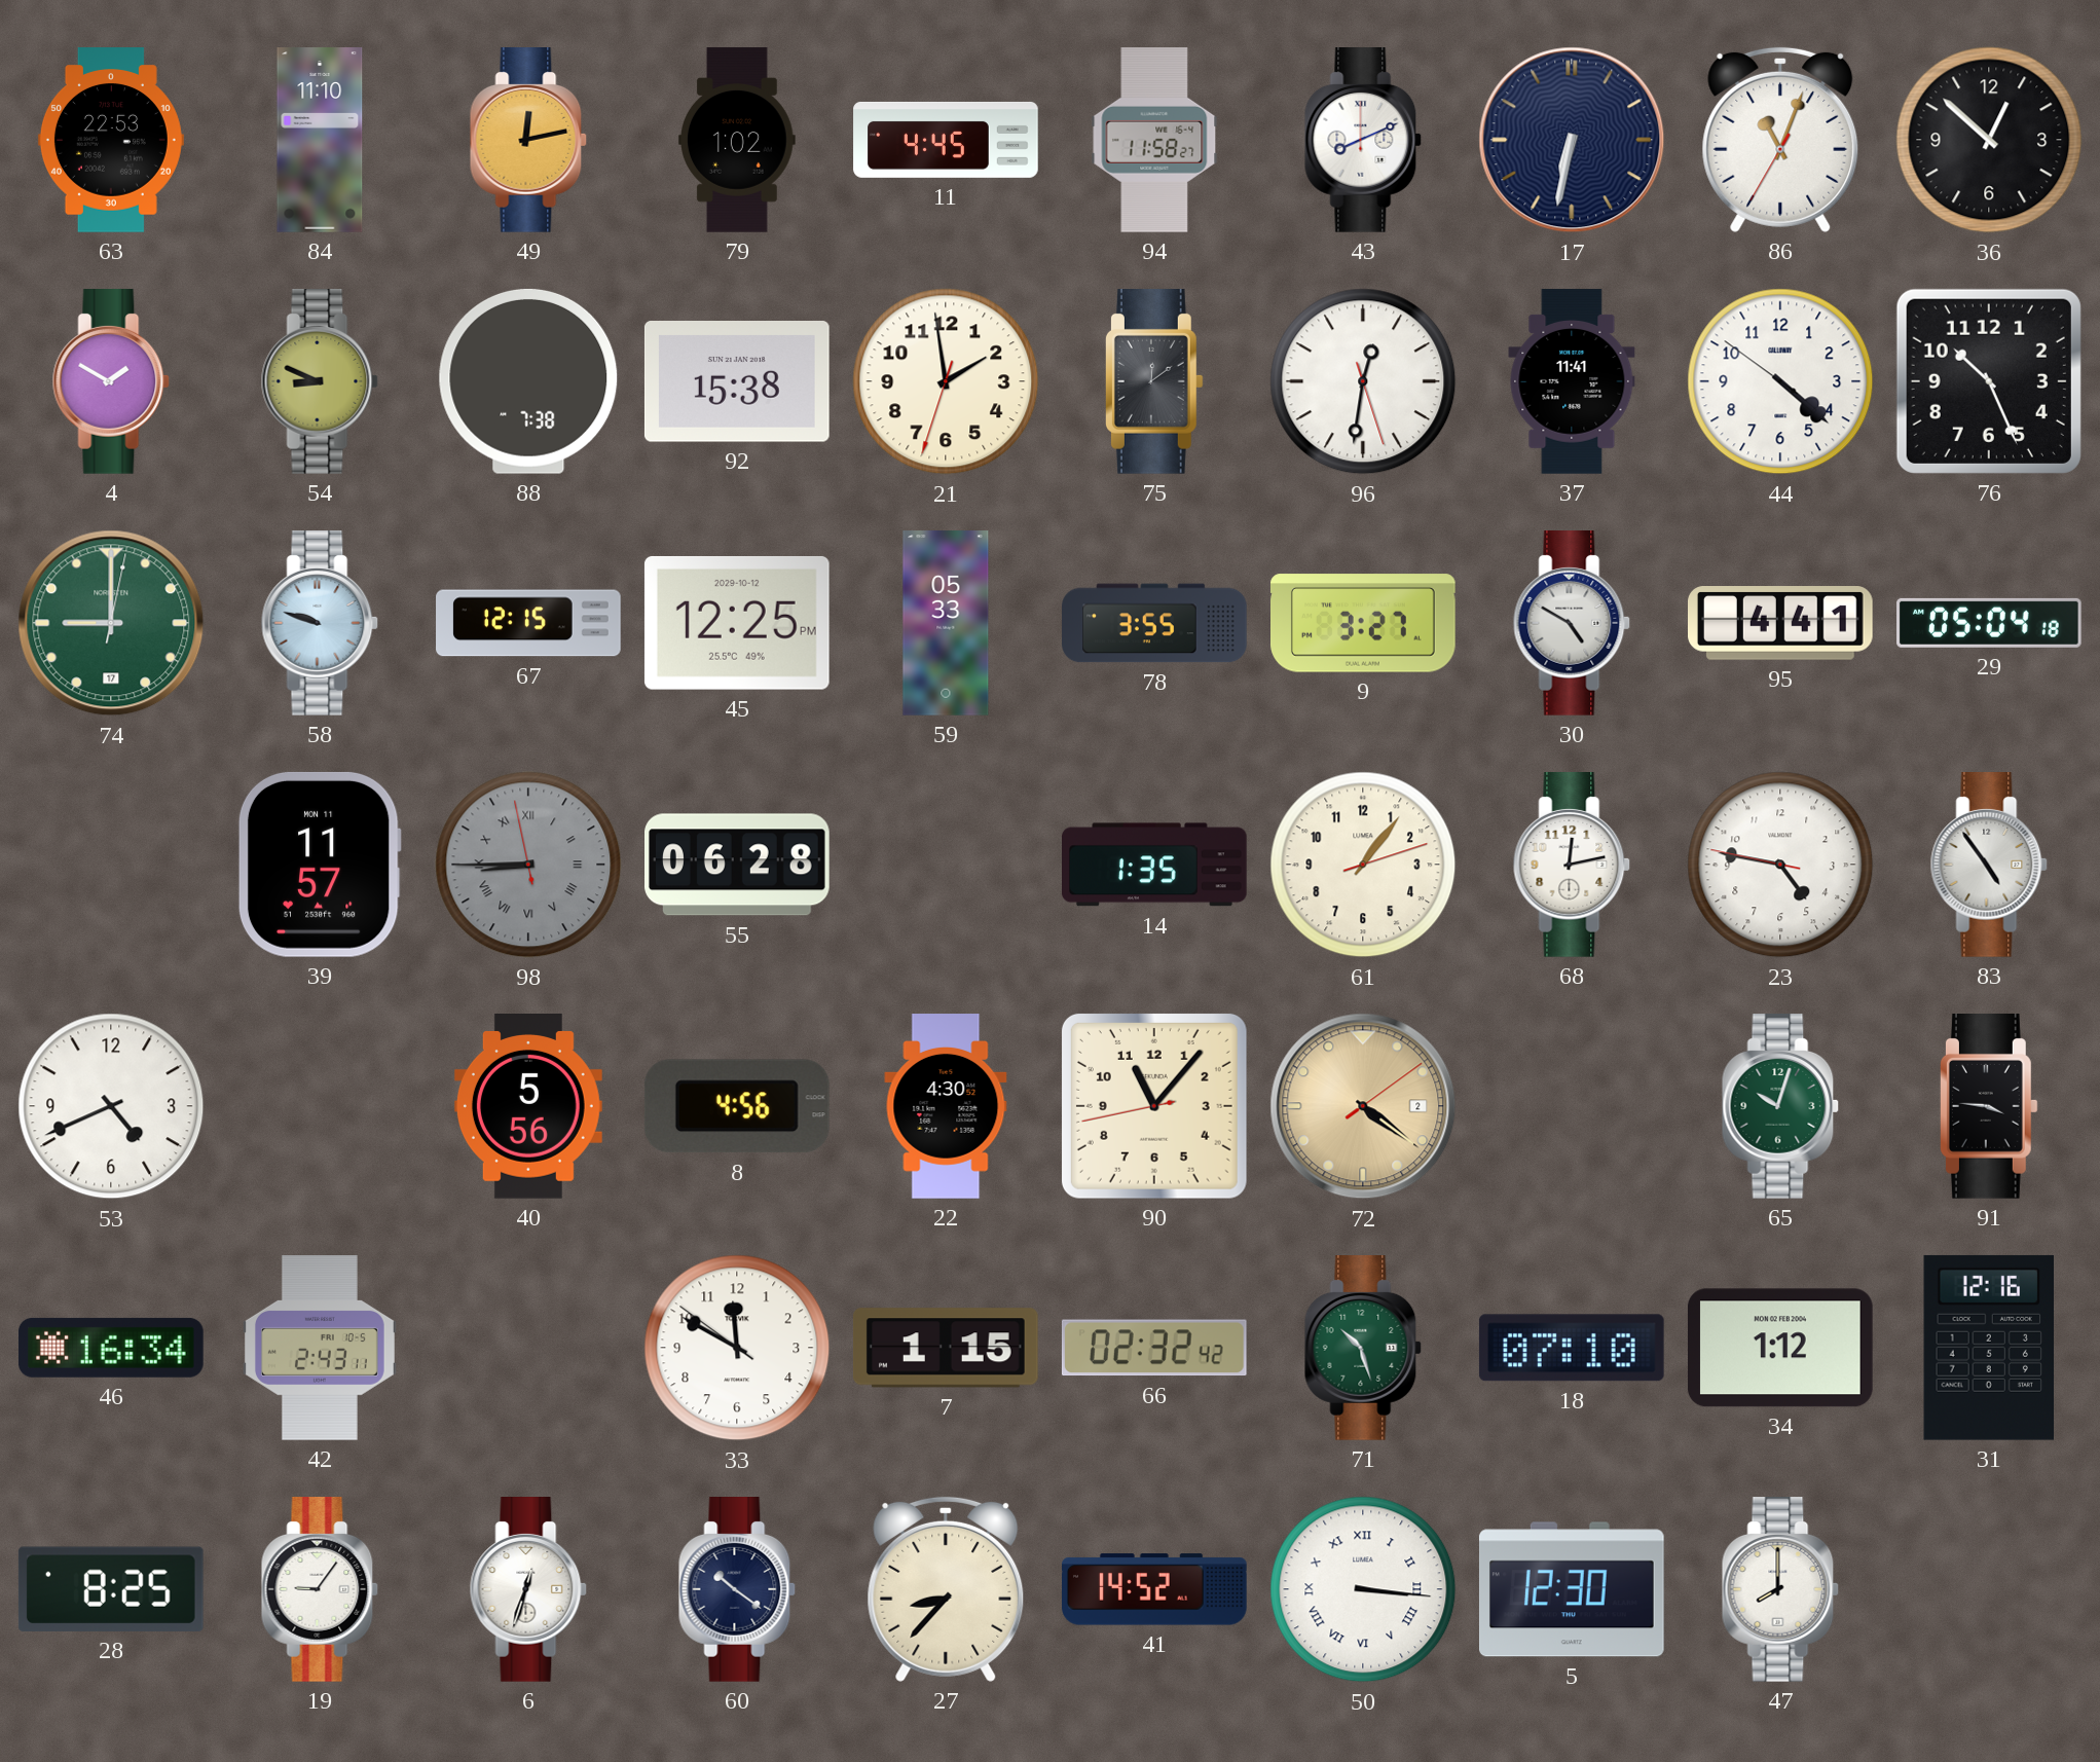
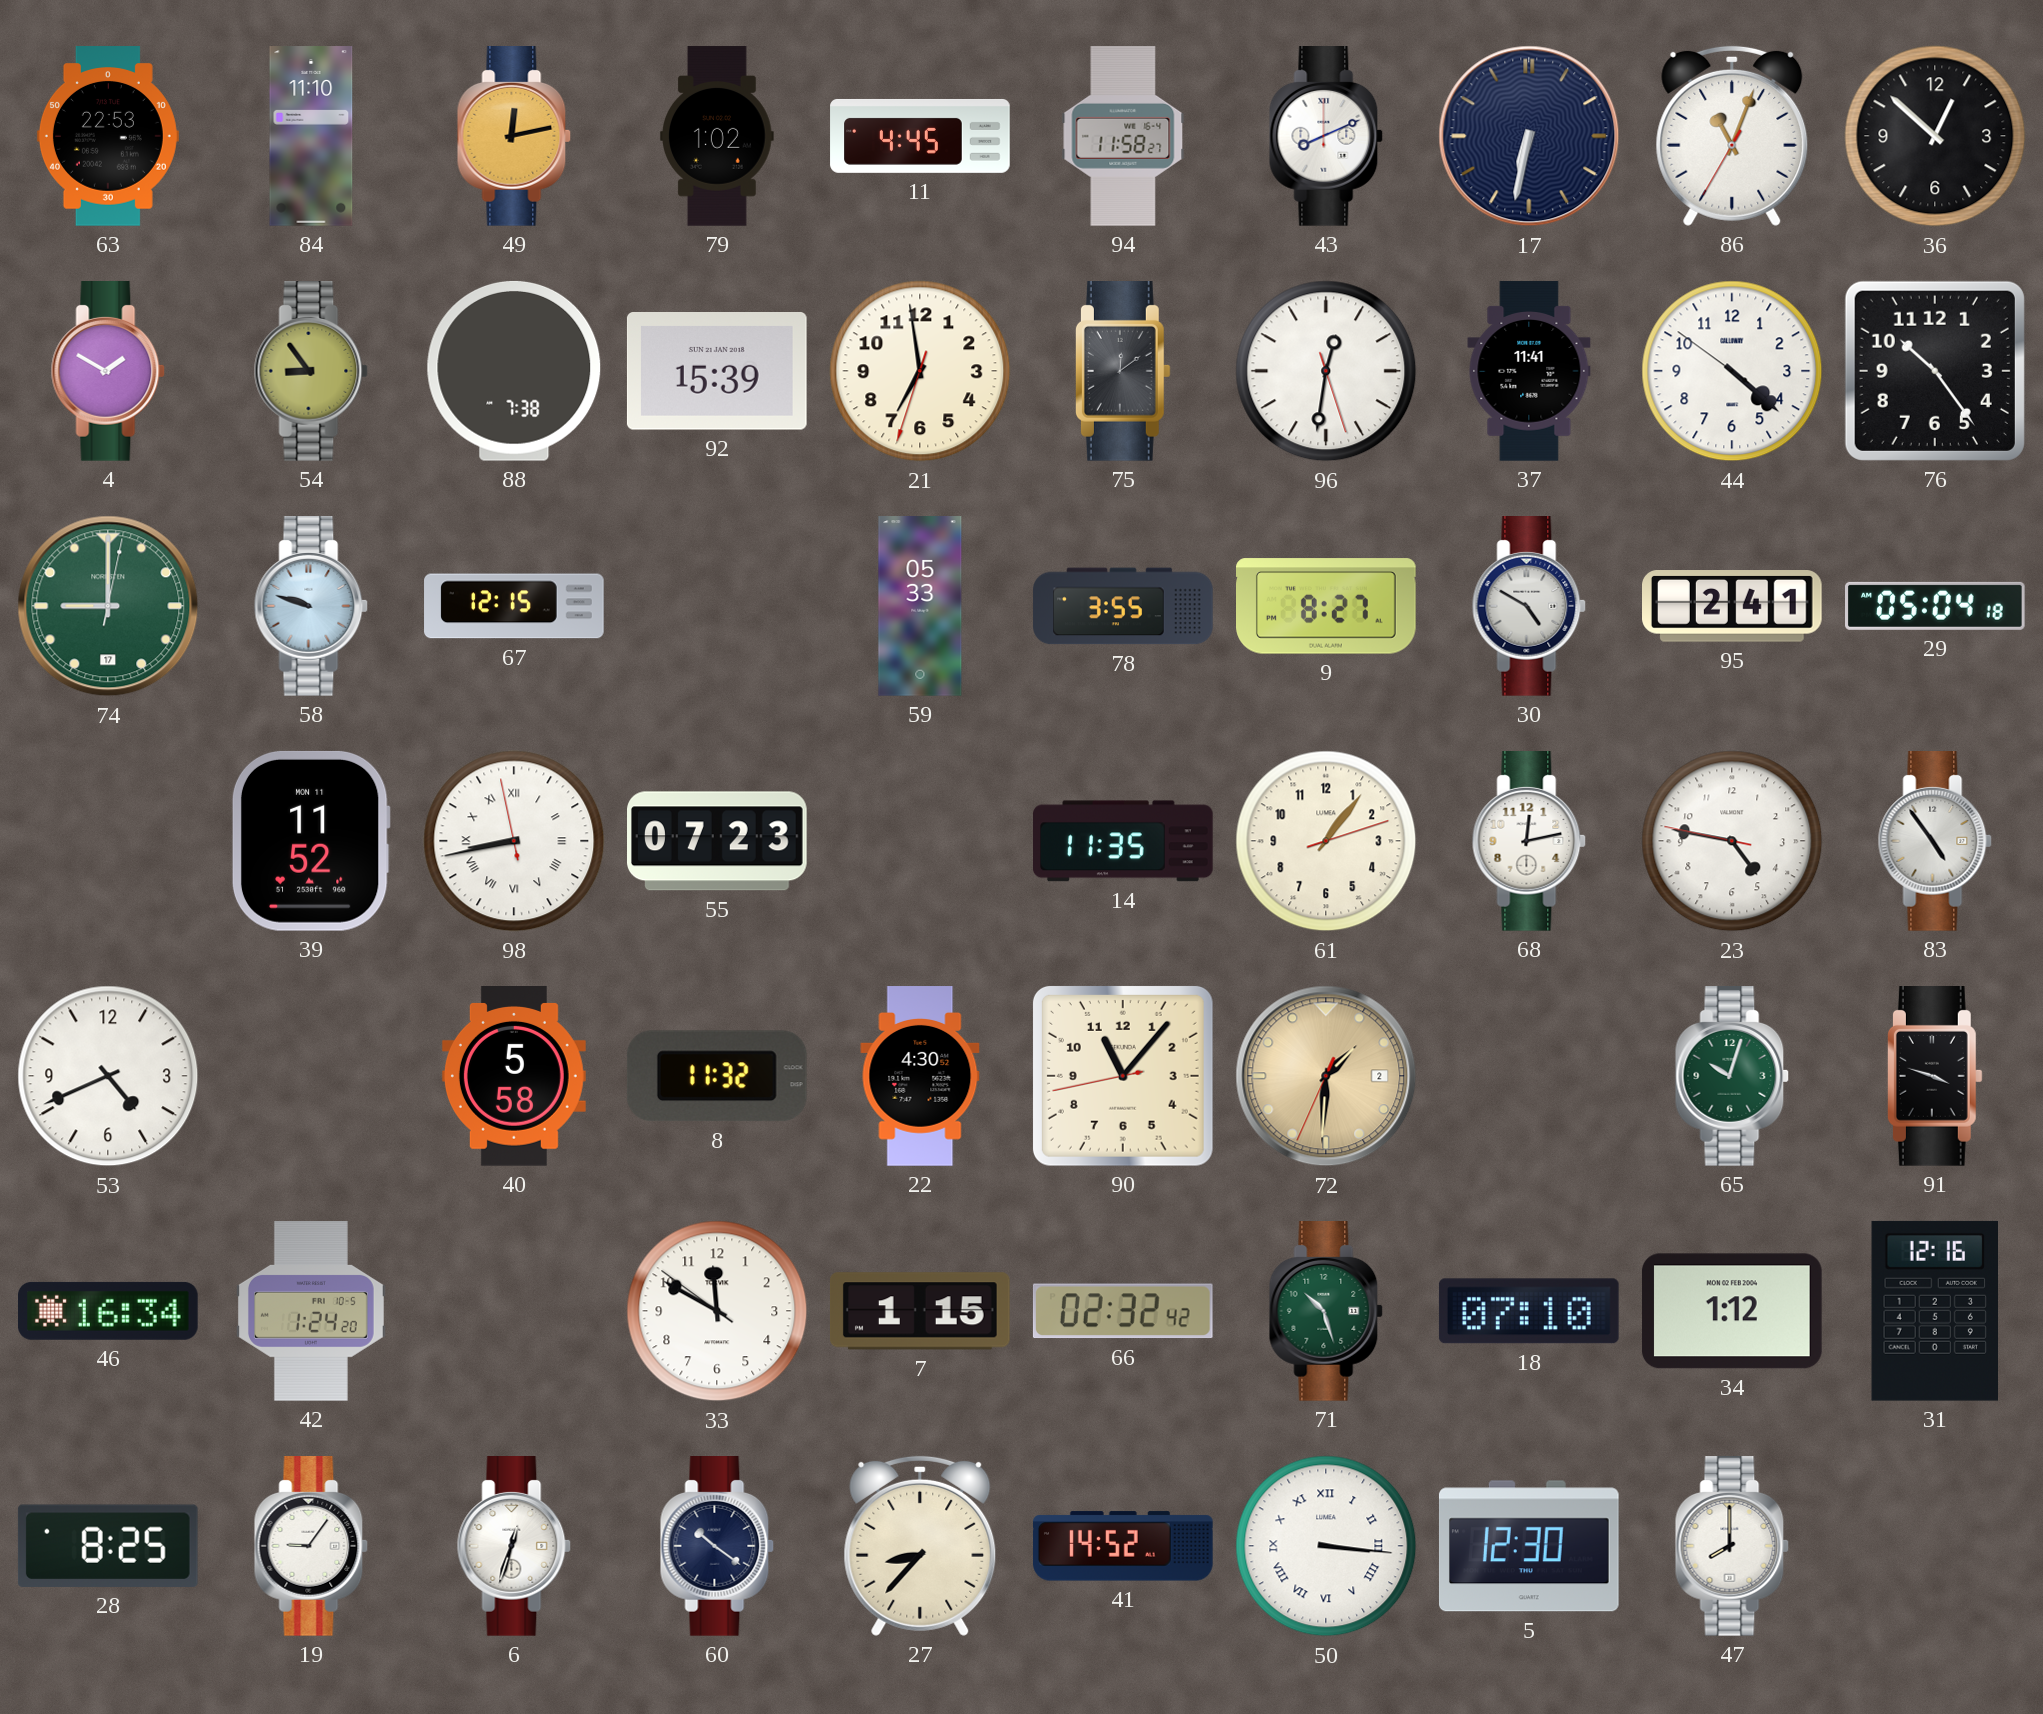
54: 8:49 -> 8:54 (311, 372)
92: 15:38 -> 15:39 (717, 372)
21: 1:58 -> 6:58 (920, 371)
76: 10:26 -> 10:24 (1935, 371)
45: 12:25 -> none (737, 623)
9: 3:27 -> 8:27 (1327, 606)
95: 4:41 -> 2:41 (1733, 607)
39: 11:57 -> 11:52 (311, 841)
98: 8:44 -> 8:42 (514, 841)
98 dial: grey -> white (514, 841)
55: 06:28 -> 07:23 (718, 841)
14: 1:35 -> 11:35 (1124, 841)
40: 5:56 -> 5:58 (514, 1077)
8: 4:56 -> 11:32 (717, 1076)
72: 4:21 -> 1:30 (1326, 1076)
91: 3:46 -> 3:48 (1935, 1077)
42: 2:43 -> 1:24 (311, 1311)
